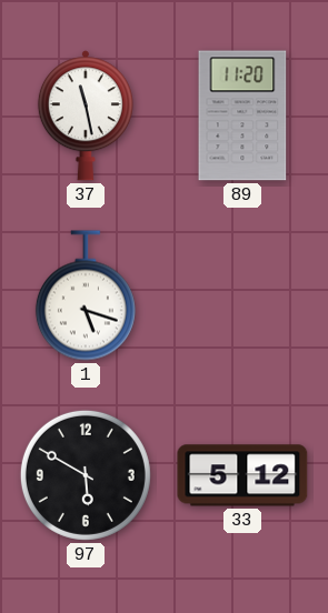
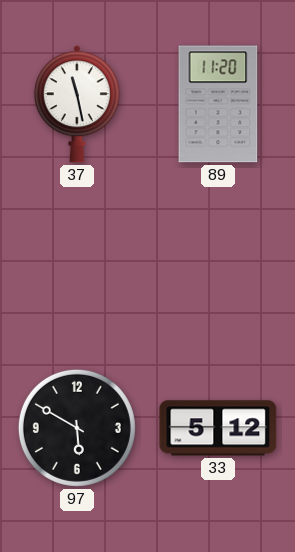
1: 5:18 -> none (86, 295)
